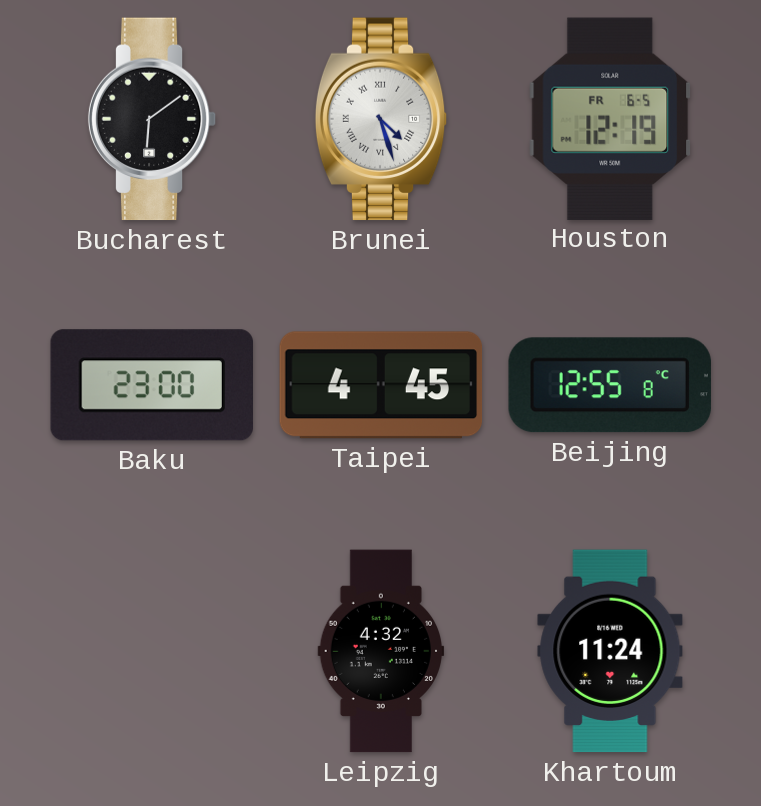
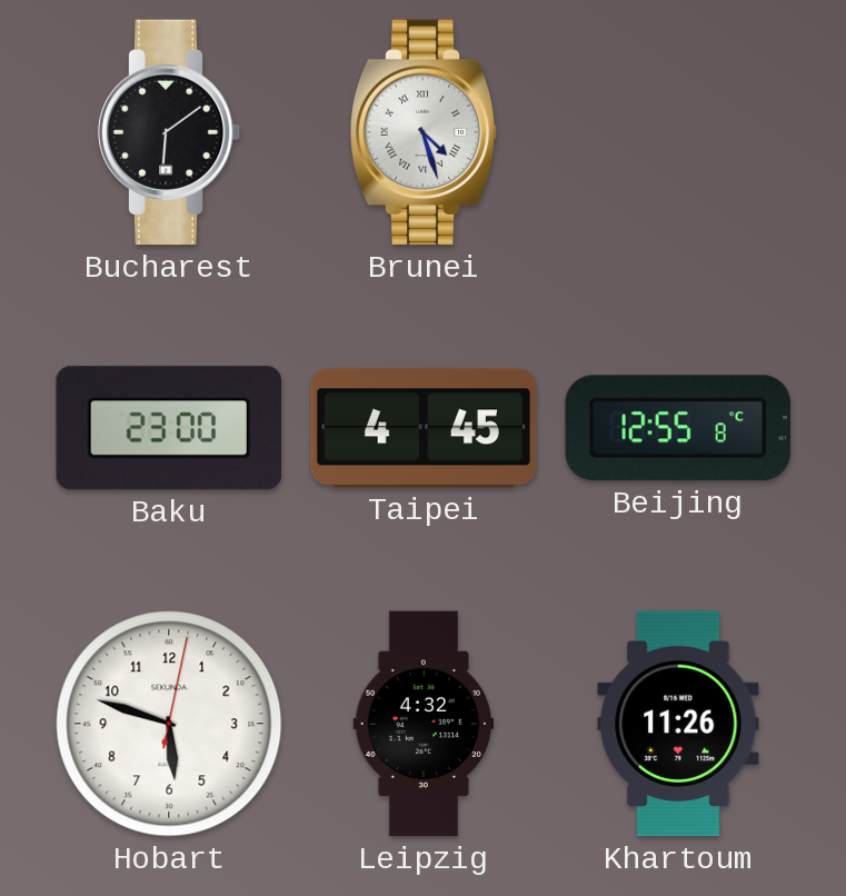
Houston: 12:19 -> none (610, 118)
Hobart: none -> 5:48 (169, 724)
Khartoum: 11:24 -> 11:26 (678, 724)
